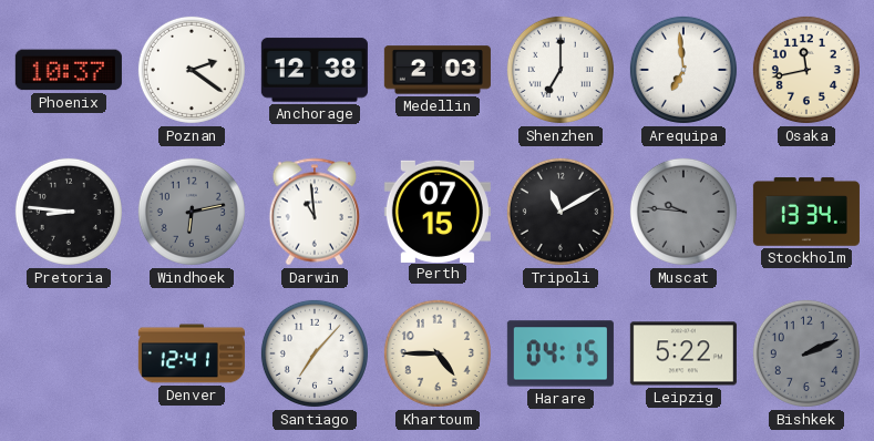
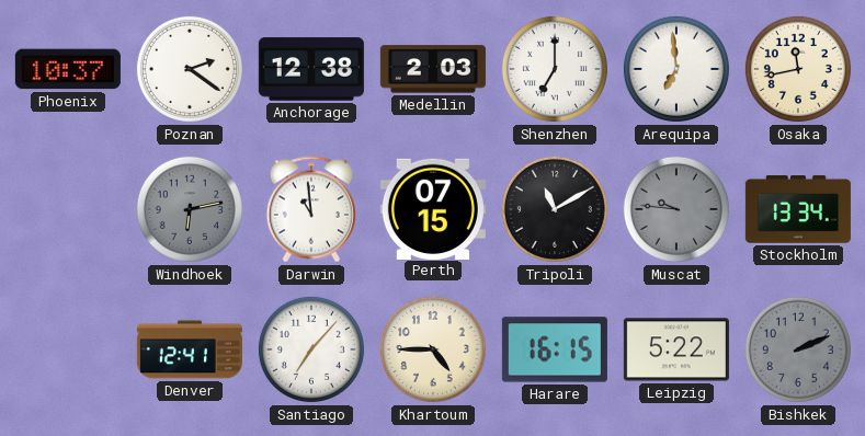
Pretoria: 8:46 -> none (69, 212)
Harare: 04:15 -> 16:15 (555, 349)
